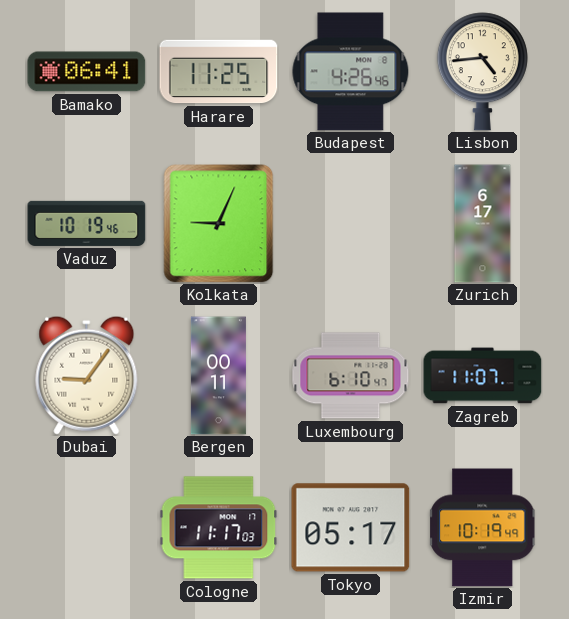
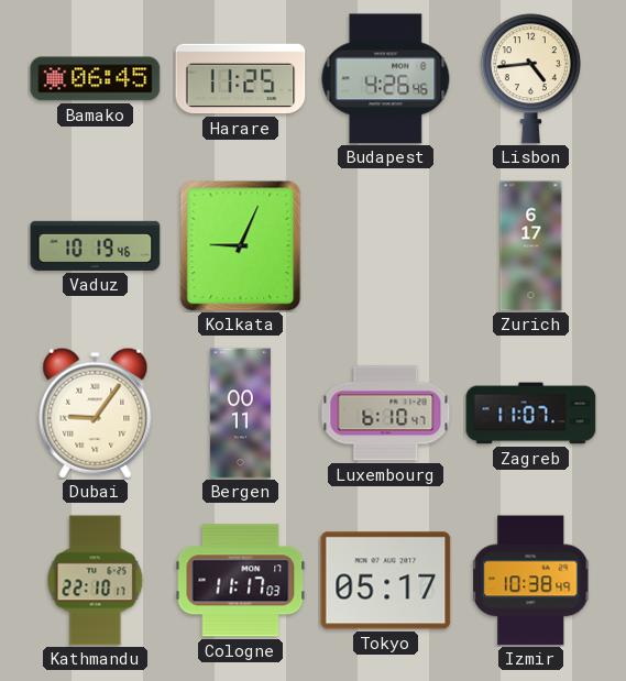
Bamako: 06:41 -> 06:45 (96, 79)
Kathmandu: none -> 22:10 (96, 581)
Izmir: 10:19 -> 10:38 (531, 581)
